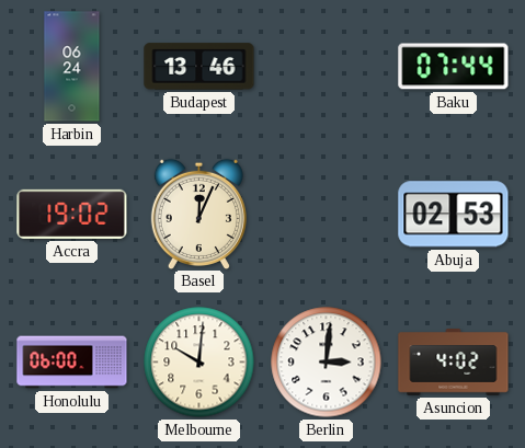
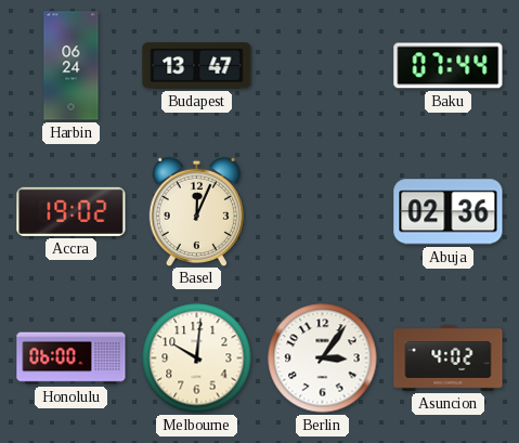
Budapest: 13:46 -> 13:47 (197, 66)
Abuja: 02:53 -> 02:36 (449, 212)
Berlin: 3:01 -> 3:06 (323, 359)
